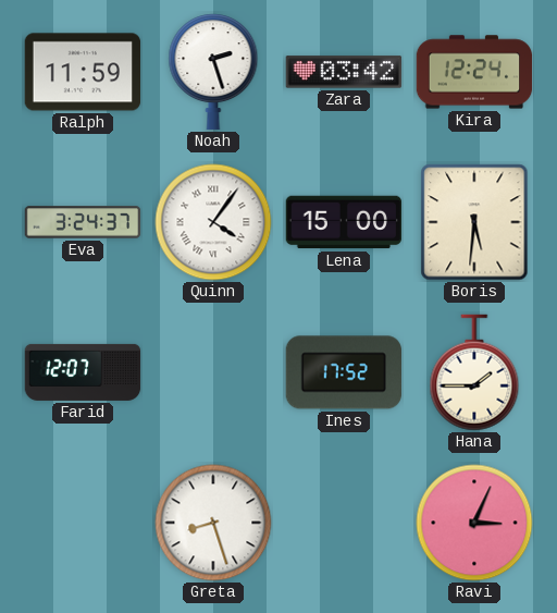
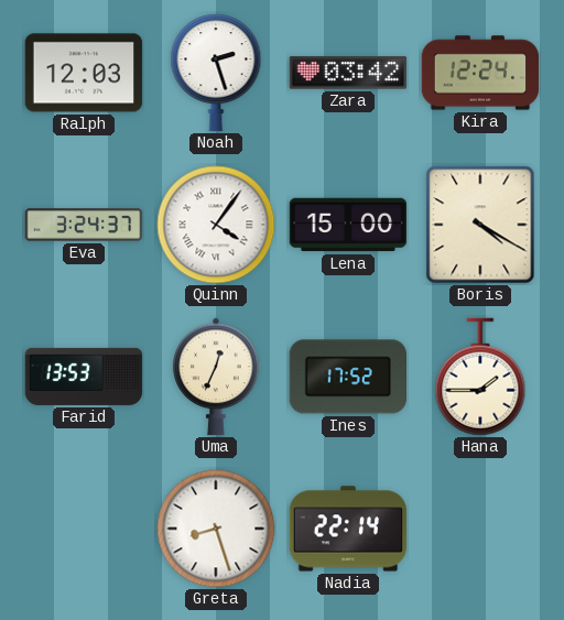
Ralph: 11:59 -> 12:03 (84, 73)
Boris: 5:31 -> 4:20 (480, 225)
Farid: 12:07 -> 13:53 (84, 377)
Uma: none -> 12:34 (216, 377)
Nadia: none -> 22:14 (348, 529)
Ravi: 3:04 -> none (474, 523)
